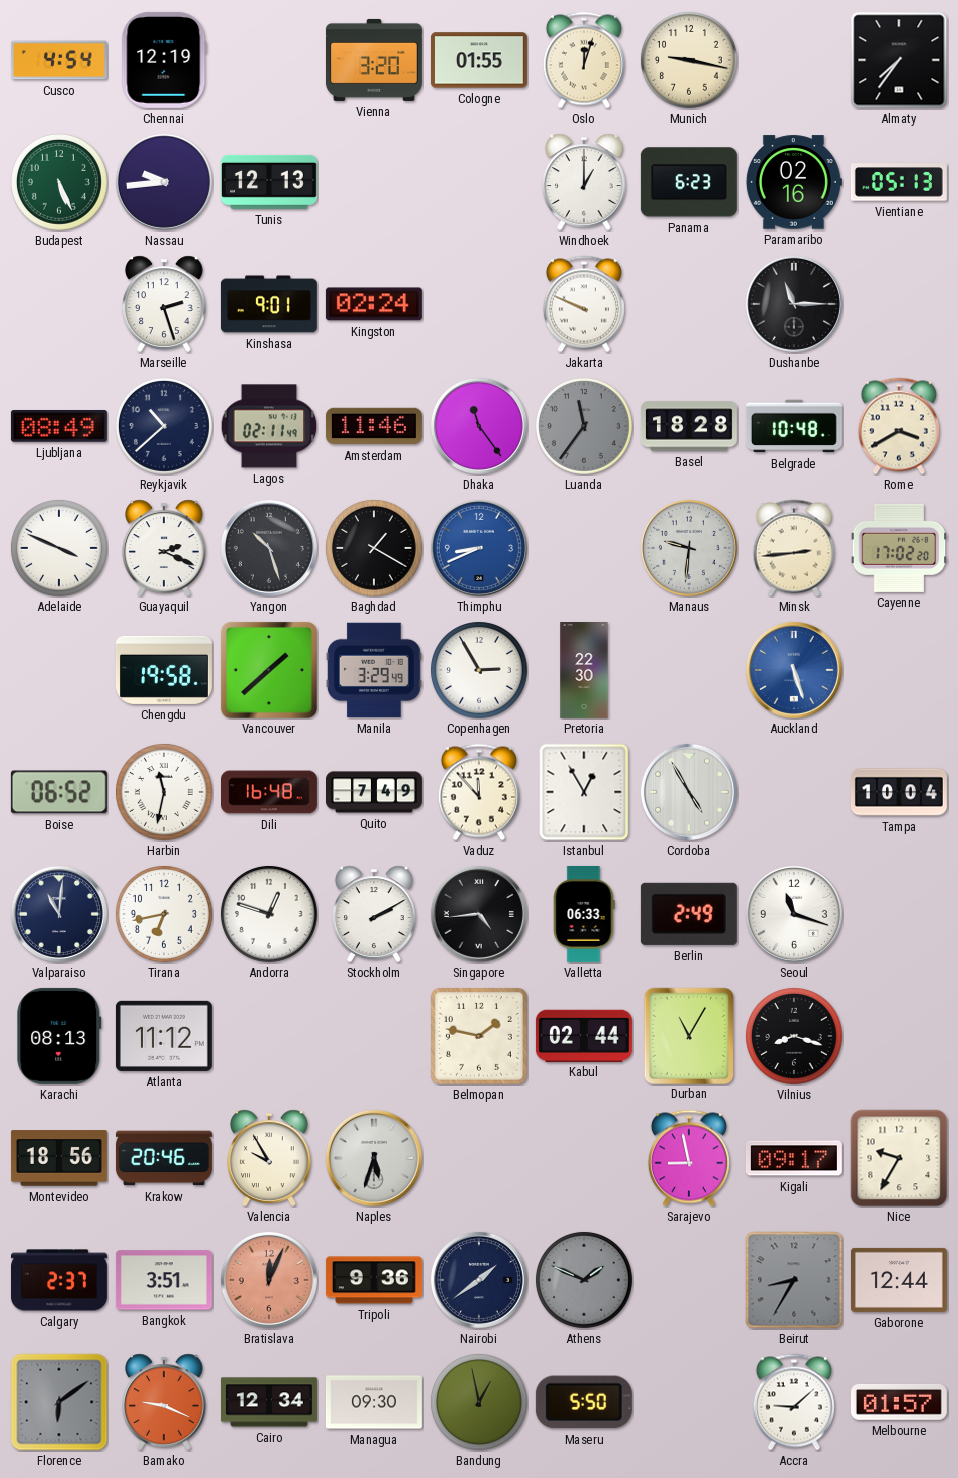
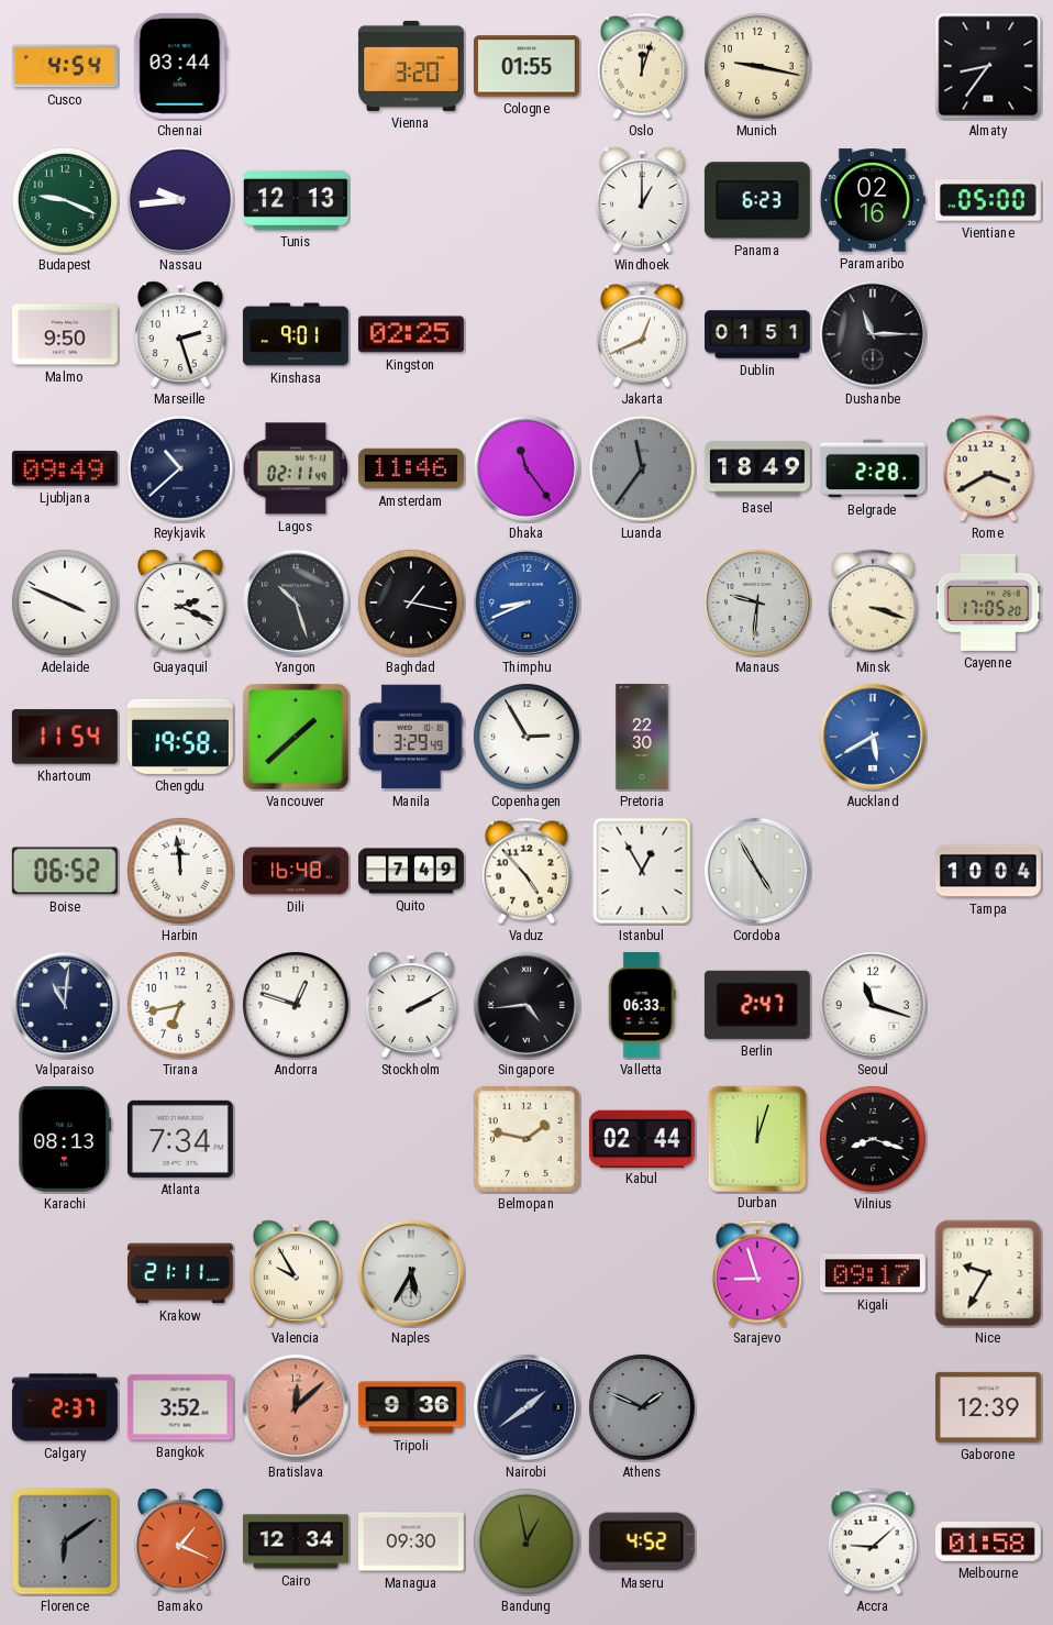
Chennai: 12:19 -> 03:44 (180, 66)
Almaty: 7:36 -> 8:36 (988, 66)
Budapest: 5:26 -> 9:19 (65, 200)
Vientiane: 05:13 -> 05:00 (988, 200)
Malmo: none -> 9:50 (65, 334)
Kingston: 02:24 -> 02:25 (411, 334)
Jakarta: 9:49 -> 12:41 (642, 334)
Dublin: none -> 01:51 (758, 334)
Ljubljana: 08:49 -> 09:49 (65, 468)
Basel: 18:28 -> 18:49 (757, 468)
Belgrade: 10:48 -> 2:28 (873, 468)
Baghdad: 1:20 -> 1:17 (411, 603)
Minsk: 2:44 -> 3:18 (873, 603)
Cayenne: 17:02 -> 17:05 (988, 603)
Khartoum: none -> 11:54 (65, 737)
Auckland: 5:27 -> 5:40 (873, 737)
Harbin: 11:32 -> 11:59 (180, 871)
Vaduz: 11:53 -> 4:53 (526, 871)
Berlin: 2:49 -> 2:47 (757, 1005)
Atlanta: 11:12 -> 7:34 (180, 1139)
Durban: 11:05 -> 12:03 (756, 1138)
Montevideo: 18:56 -> none (59, 1158)
Krakow: 20:46 -> 21:11 (180, 1273)
Naples: 5:33 -> 5:35 (411, 1273)
Sarajevo: 8:58 -> 8:57 (757, 1273)
Bangkok: 3:51 -> 3:52 (180, 1407)
Bratislava: 12:04 -> 12:08 (296, 1407)
Beirut: 8:35 -> none (794, 1280)
Gaborone: 12:44 -> 12:39 (988, 1407)
Bamako: 9:19 -> 1:19 (180, 1541)
Maseru: 5:50 -> 4:52 (642, 1541)
Melbourne: 01:57 -> 01:58 (988, 1541)
